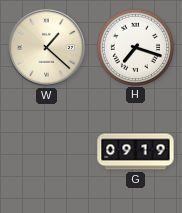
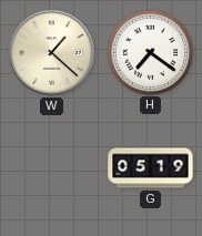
H: 7:18 -> 7:21 (150, 52)
G: 09:19 -> 05:19 (151, 168)
